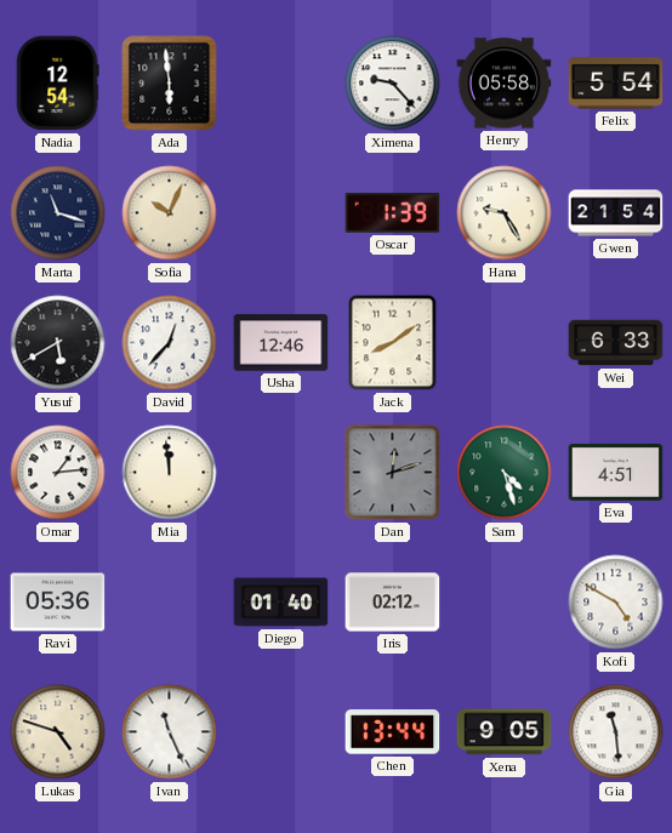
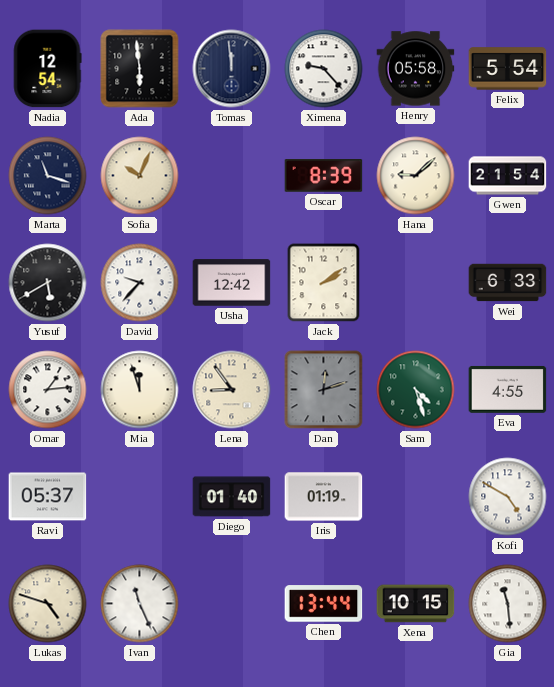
Tomas: none -> 11:59 (232, 69)
Oscar: 1:39 -> 8:39 (324, 176)
Hana: 9:25 -> 9:08 (416, 176)
David: 12:37 -> 9:37 (140, 283)
Usha: 12:46 -> 12:42 (232, 283)
Jack: 8:09 -> 2:09 (324, 283)
Mia: 11:59 -> 11:57 (140, 390)
Lena: none -> 8:54 (232, 390)
Eva: 4:51 -> 4:55 (508, 389)
Ravi: 05:36 -> 05:37 (48, 497)
Iris: 02:12 -> 01:19 (324, 497)
Xena: 9:05 -> 10:15 (416, 604)
